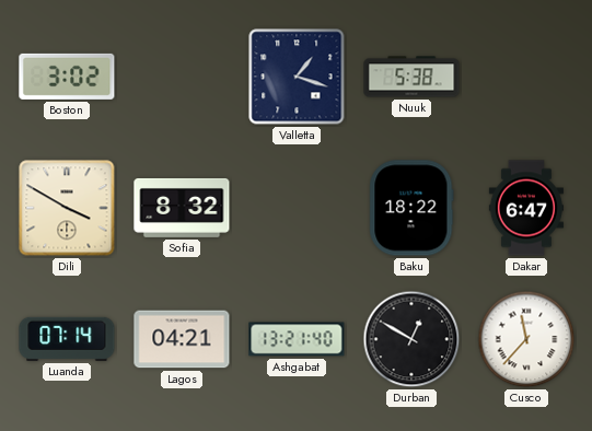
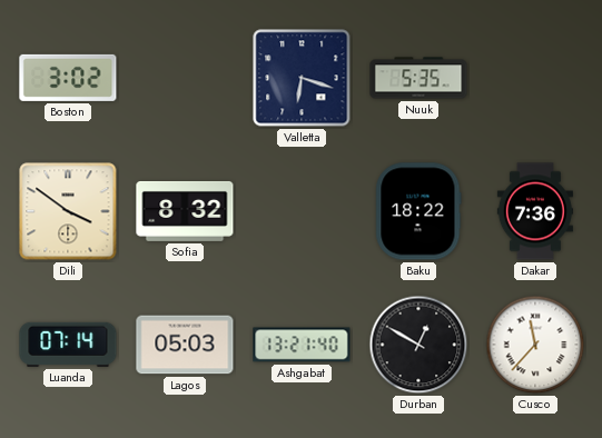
Valletta: 1:18 -> 6:18 (302, 78)
Nuuk: 5:38 -> 5:35 (418, 78)
Dili: 3:50 -> 3:51 (68, 211)
Dakar: 6:47 -> 7:36 (535, 211)
Lagos: 04:21 -> 05:03 (185, 345)
